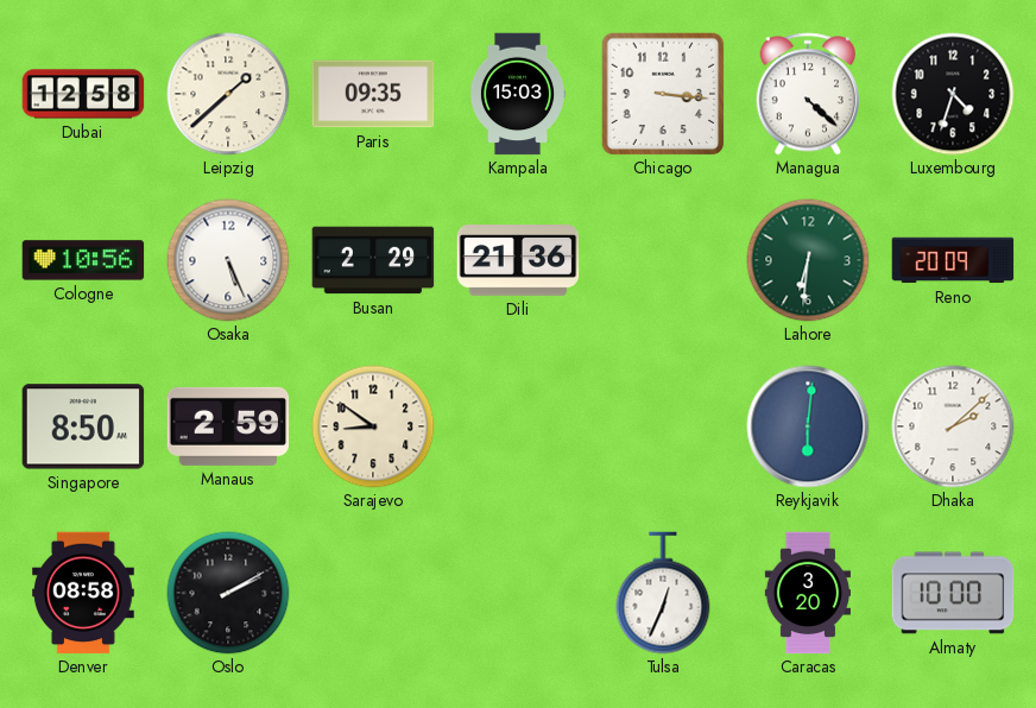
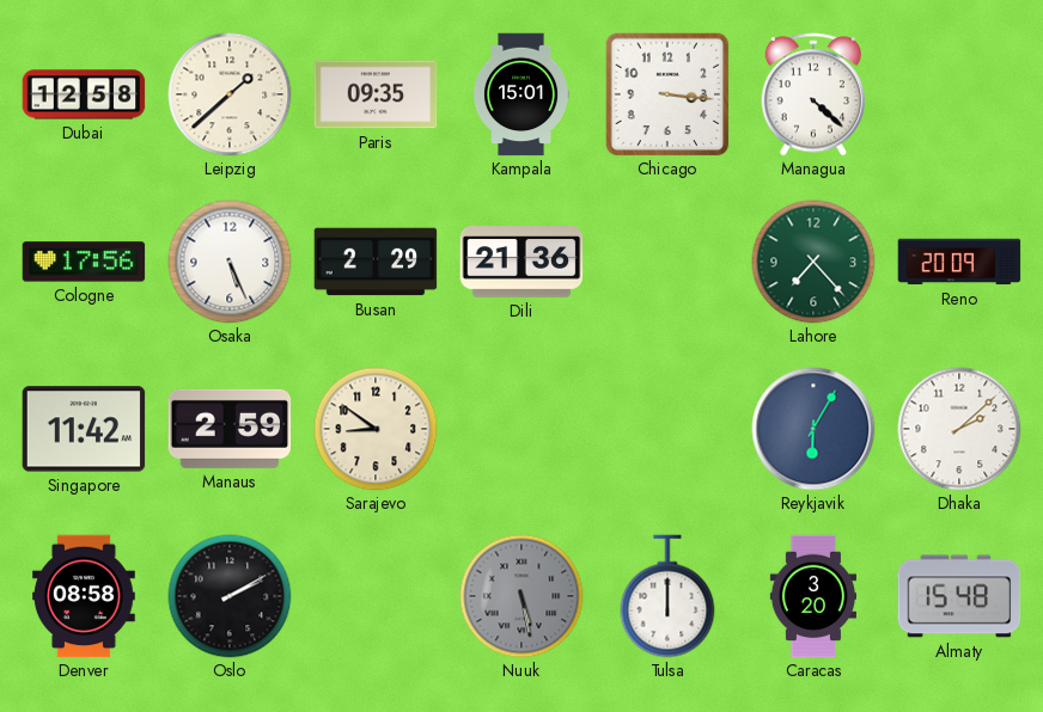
Kampala: 15:03 -> 15:01 (521, 94)
Luxembourg: 4:33 -> none (953, 94)
Cologne: 10:56 -> 17:56 (84, 262)
Lahore: 6:31 -> 7:23 (813, 262)
Singapore: 8:50 -> 11:42 (84, 429)
Reykjavik: 6:01 -> 6:05 (813, 429)
Nuuk: none -> 5:28 (521, 596)
Tulsa: 12:34 -> 12:00 (667, 596)
Almaty: 10:00 -> 15:48 (959, 596)
